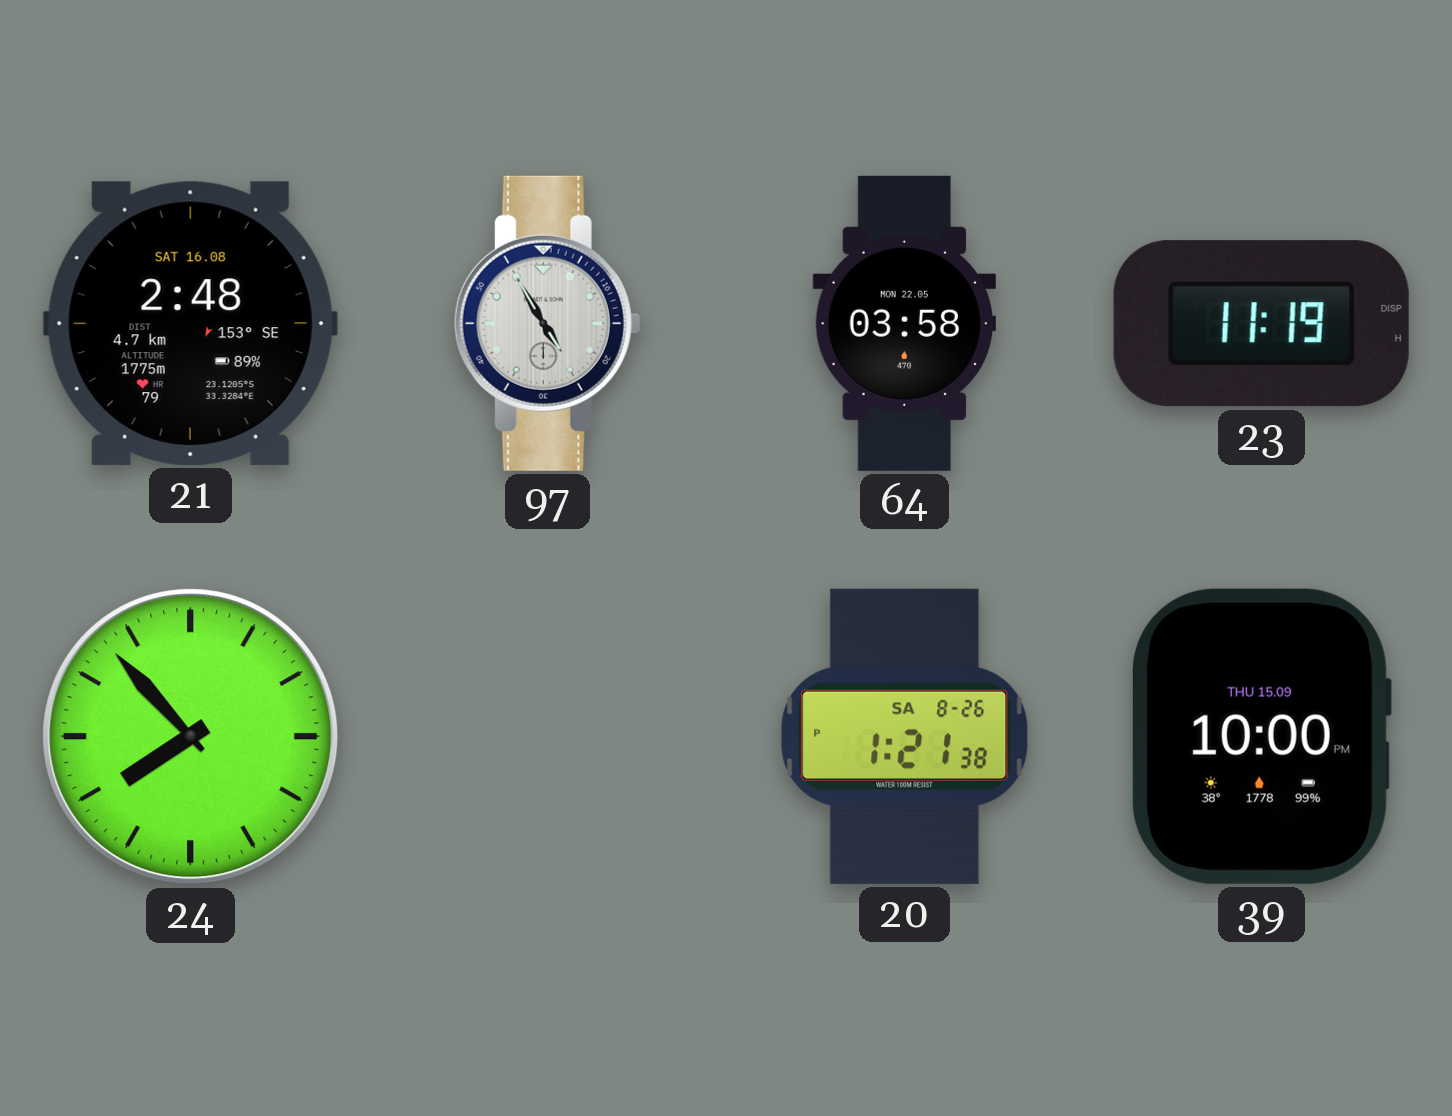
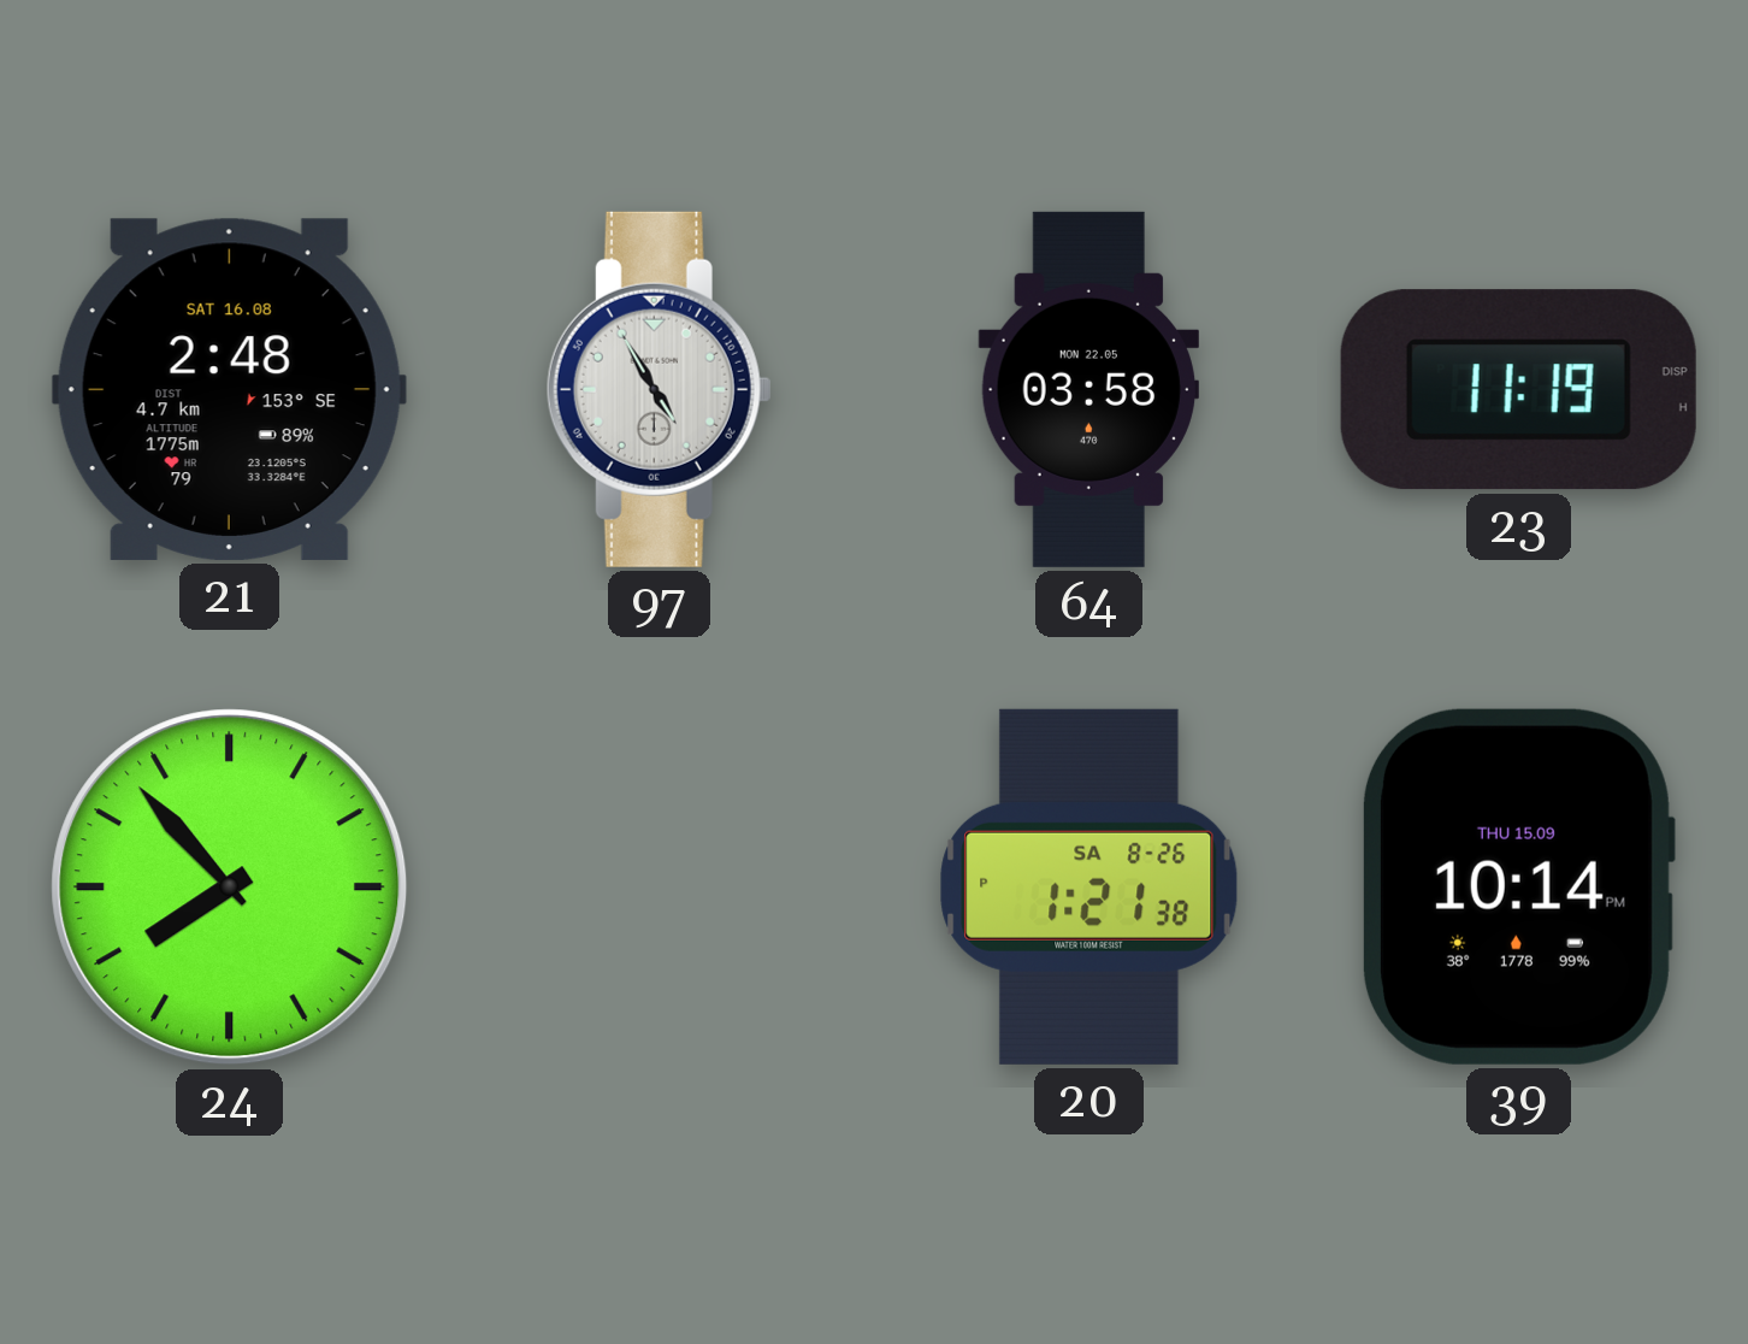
39: 10:00 -> 10:14 (1518, 886)
